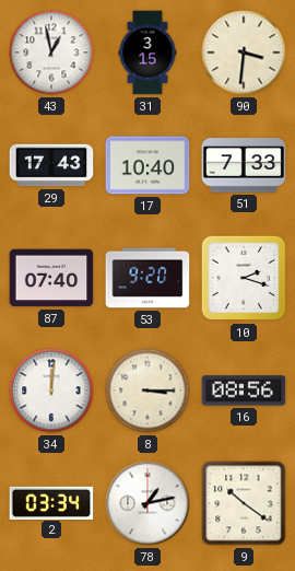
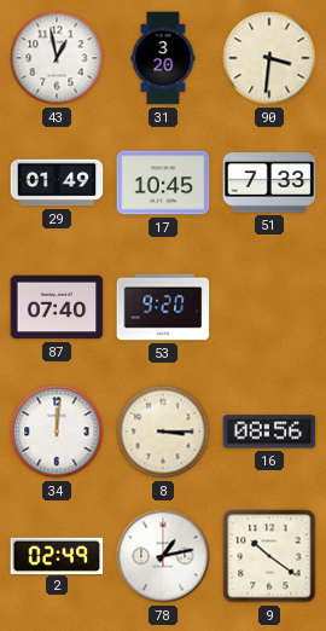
31: 3:15 -> 3:20 (163, 58)
29: 17:43 -> 01:49 (57, 183)
17: 10:40 -> 10:45 (163, 183)
10: 2:18 -> none (244, 278)
2: 03:34 -> 02:49 (57, 555)
